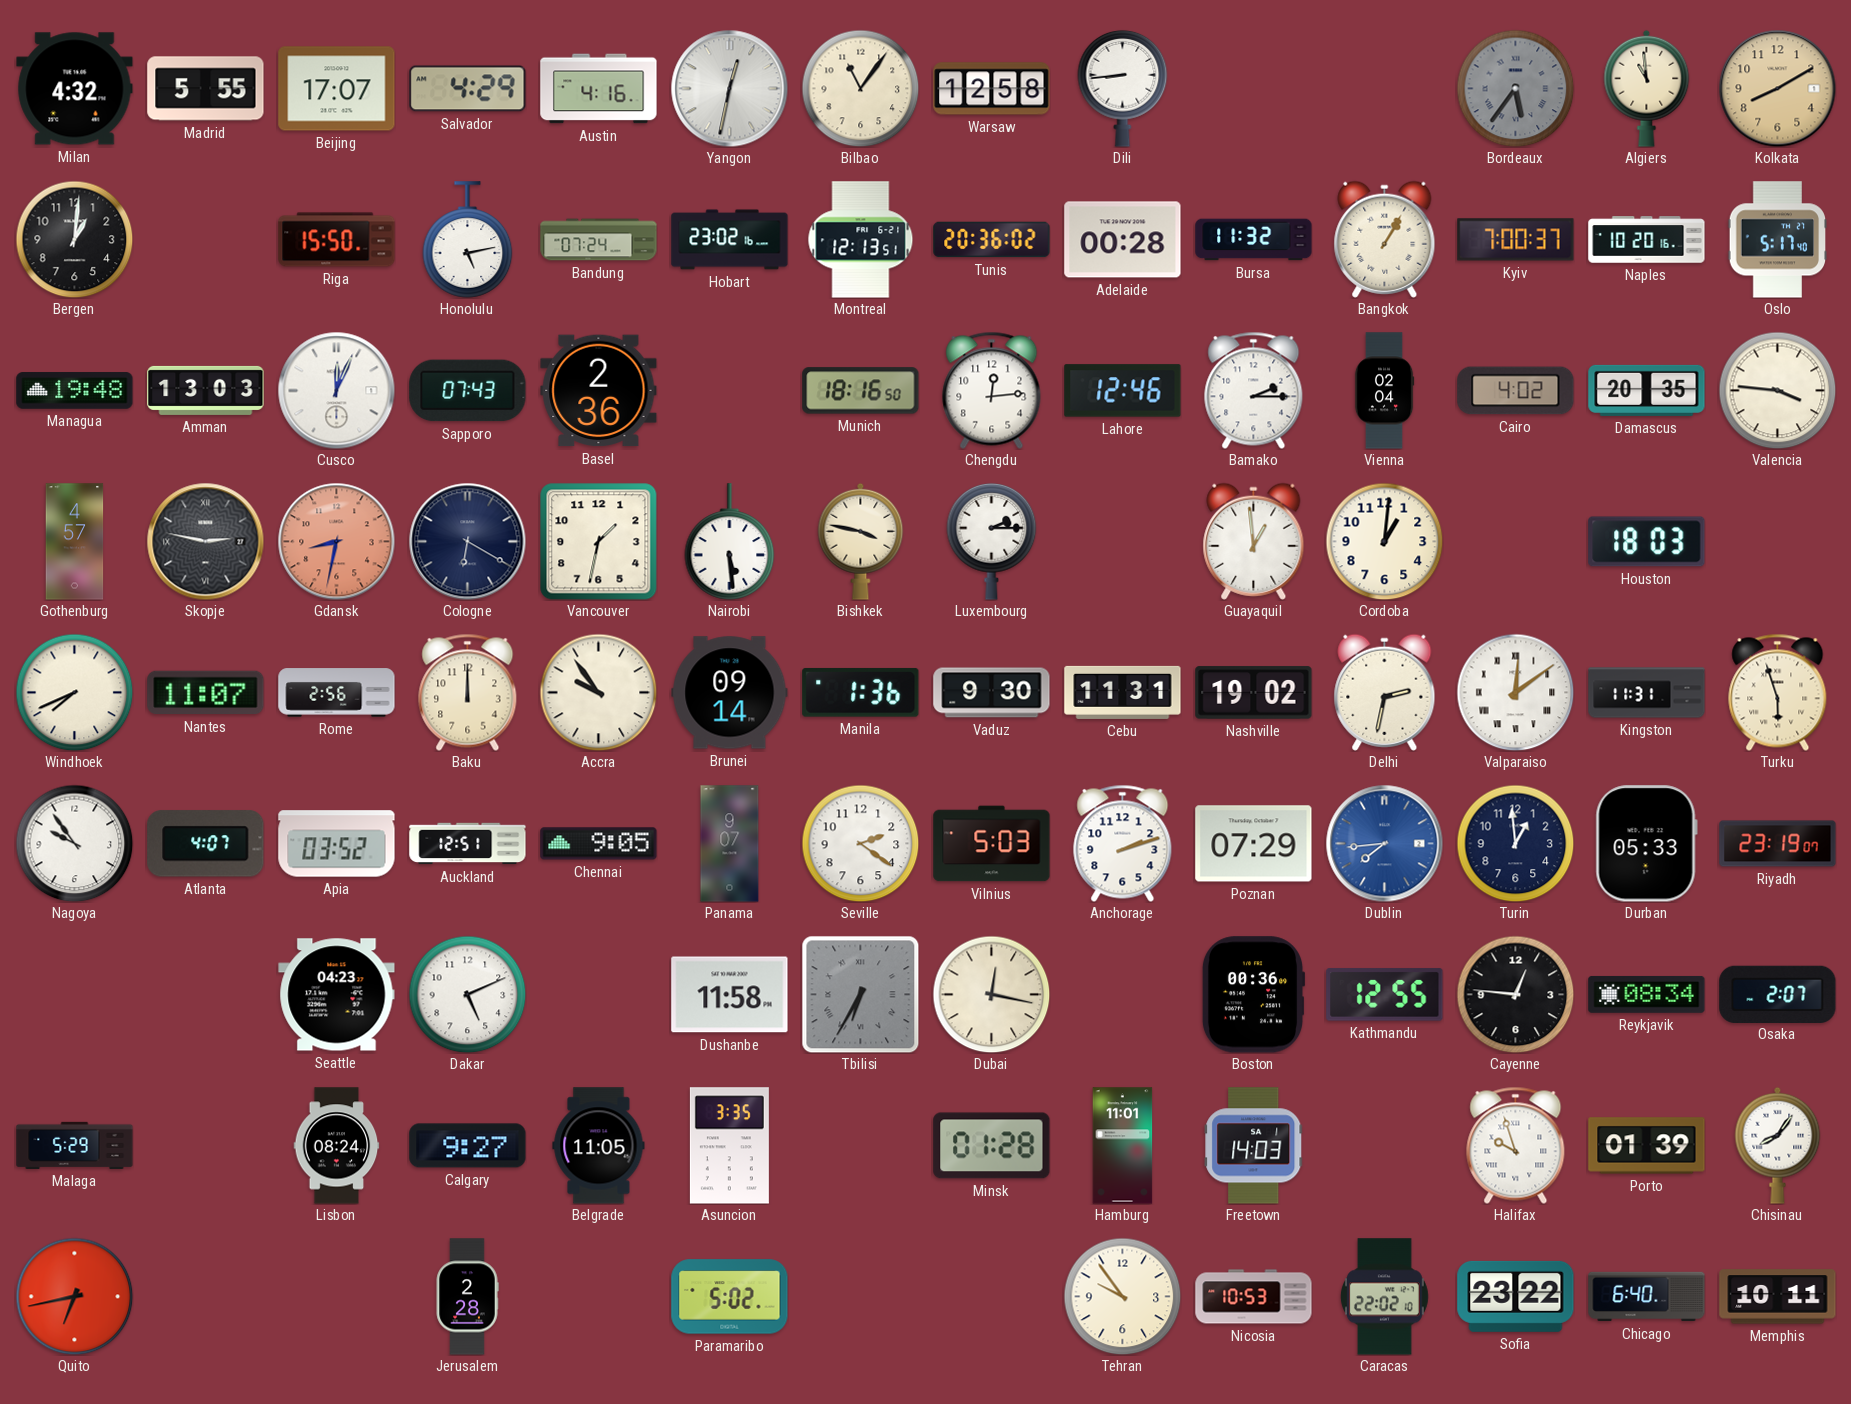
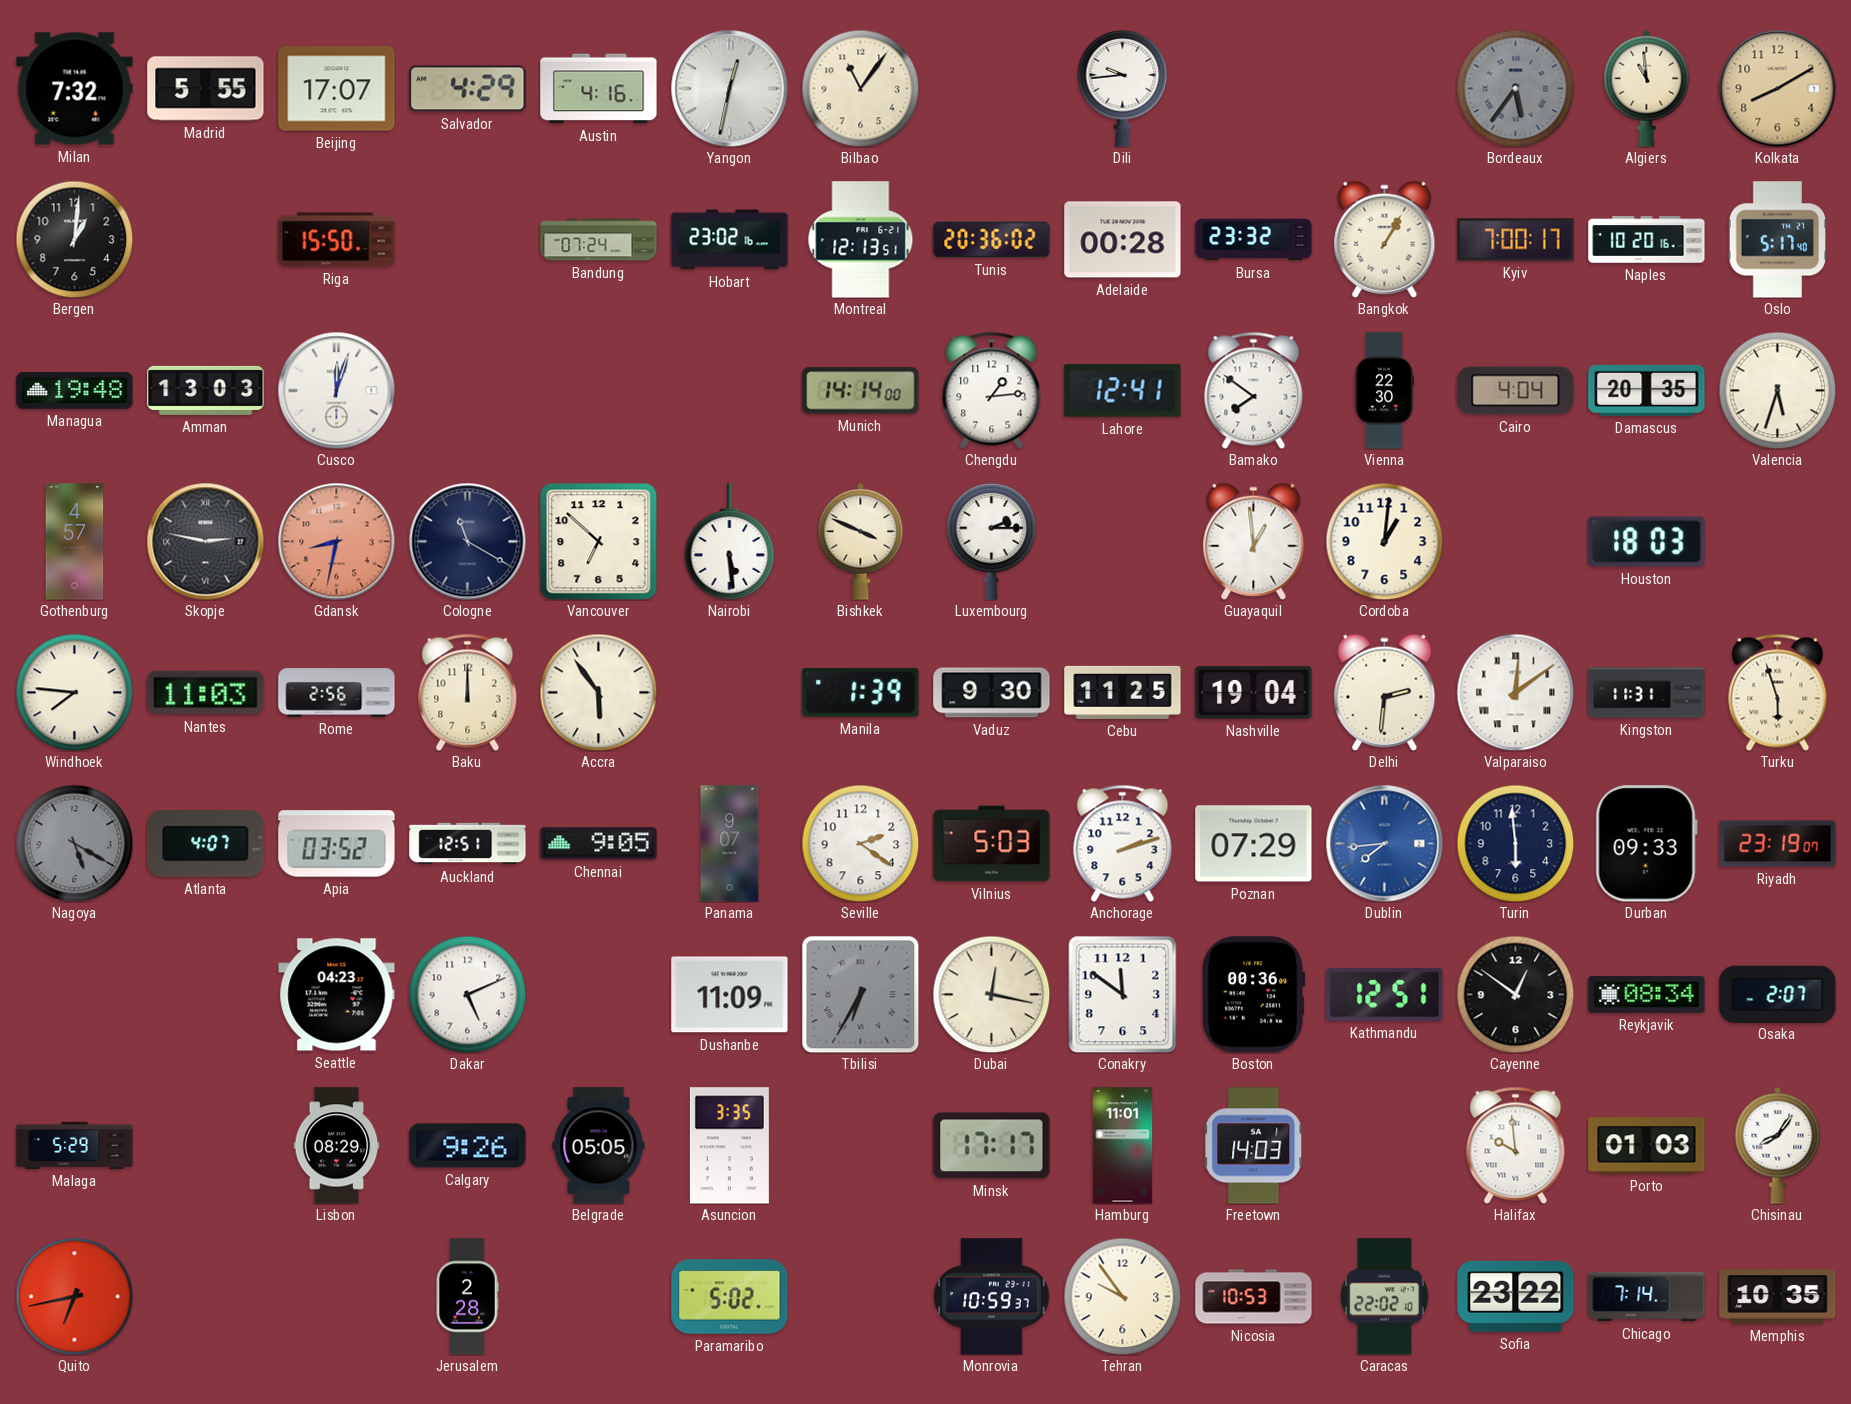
Milan: 4:32 -> 7:32 (75, 89)
Warsaw: 12:58 -> none (992, 89)
Dili: 8:44 -> 9:44 (1123, 88)
Honolulu: 5:13 -> none (468, 240)
Bursa: 11:32 -> 23:32 (1254, 240)
Kyiv: 7:00:37 -> 7:00:17 (1516, 240)
Cusco: 12:04 -> 12:03 (336, 390)
Sapporo: 07:43 -> none (468, 391)
Basel: 2:36 -> none (599, 391)
Munich: 18:16 -> 14:14 (861, 391)
Chengdu: 12:14 -> 1:14 (992, 390)
Lahore: 12:46 -> 12:41 (1123, 391)
Bamako: 2:15 -> 7:51 (1254, 390)
Vienna: 02:04 -> 22:30 (1384, 391)
Cairo: 4:02 -> 4:04 (1516, 391)
Valencia: 3:46 -> 5:33 (1777, 390)
Cologne: 6:20 -> 11:20 (467, 541)
Vancouver: 1:32 -> 6:52 (598, 541)
Bishkek: 3:47 -> 3:49 (861, 541)
Windhoek: 7:41 -> 7:46 (74, 692)
Nantes: 11:07 -> 11:03 (206, 693)
Accra: 9:54 -> 5:54 (598, 692)
Brunei: 09:14 -> none (730, 693)
Manila: 1:36 -> 1:39 (861, 693)
Cebu: 11:31 -> 11:25 (1123, 692)
Nashville: 19:02 -> 19:04 (1254, 693)
Delhi: 2:32 -> 2:31 (1385, 692)
Nagoya: 9:54 -> 5:20 (74, 843)
Nagoya dial: white -> grey (74, 843)
Turin: 12:59 -> 5:59 (1515, 843)
Durban: 05:33 -> 09:33 (1646, 844)
Dushanbe: 11:58 -> 11:09 (730, 995)
Conakry: none -> 11:51 (1123, 994)
Kathmandu: 12:55 -> 12:51 (1385, 995)
Cayenne: 12:46 -> 12:51 (1515, 994)
Lisbon: 08:24 -> 08:29 (337, 1146)
Calgary: 9:27 -> 9:26 (468, 1146)
Belgrade: 11:05 -> 05:05 (599, 1146)
Minsk: 01:28 -> 17:17 (992, 1146)
Halifax: 9:57 -> 9:59 (1516, 1145)
Porto: 01:39 -> 01:03 (1647, 1146)
Monrovia: none -> 10:59 (992, 1297)
Chicago: 6:40 -> 7:14 (1647, 1297)
Memphis: 10:11 -> 10:35 (1778, 1297)
